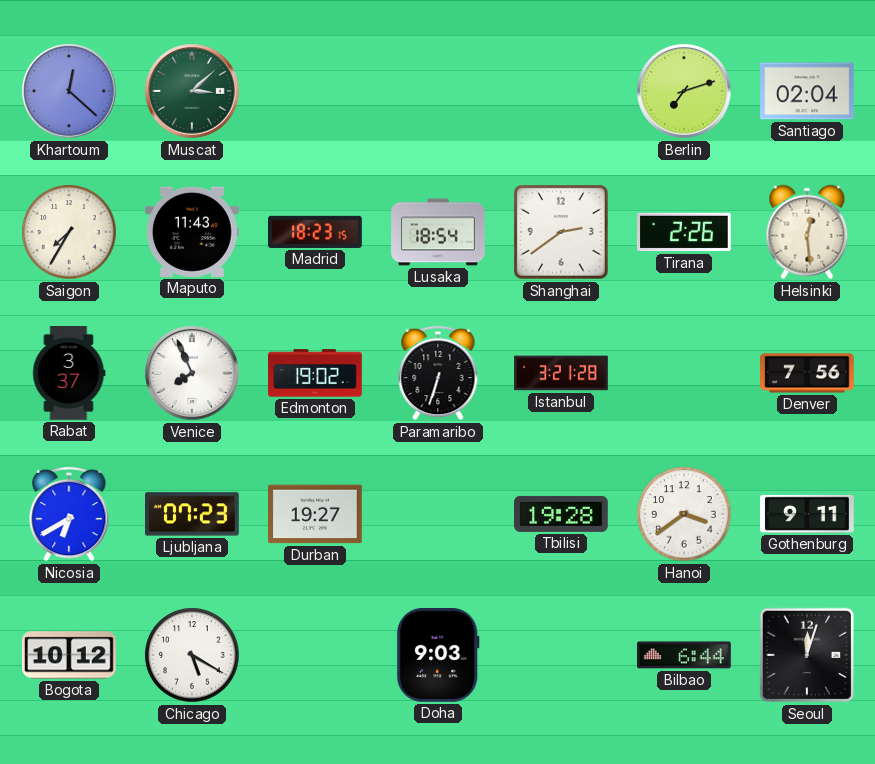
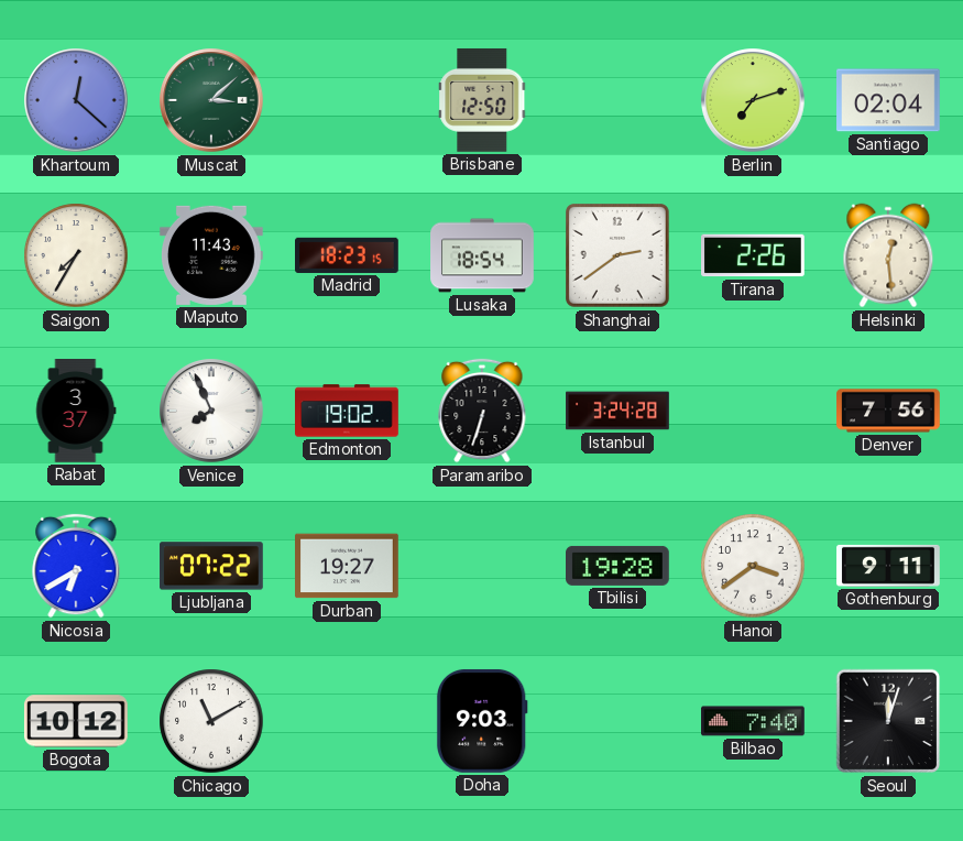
Brisbane: none -> 12:50 (483, 100)
Istanbul: 3:21 -> 3:24 (617, 411)
Ljubljana: 07:23 -> 07:22 (212, 566)
Chicago: 5:20 -> 11:10 (211, 721)
Bilbao: 6:44 -> 7:40 (754, 721)
